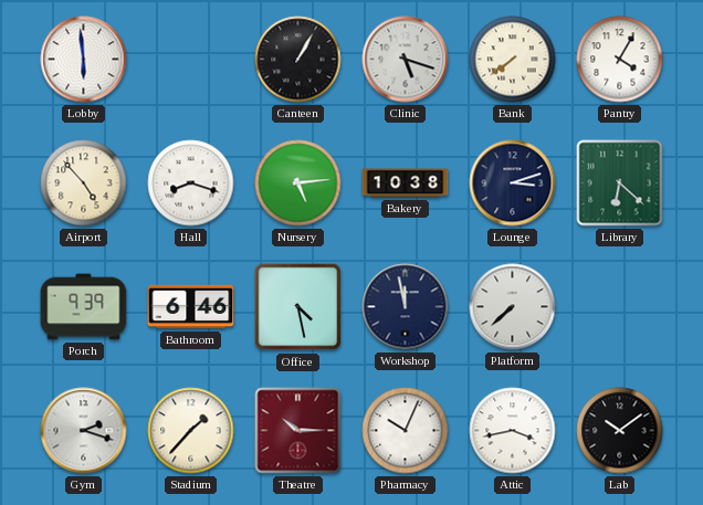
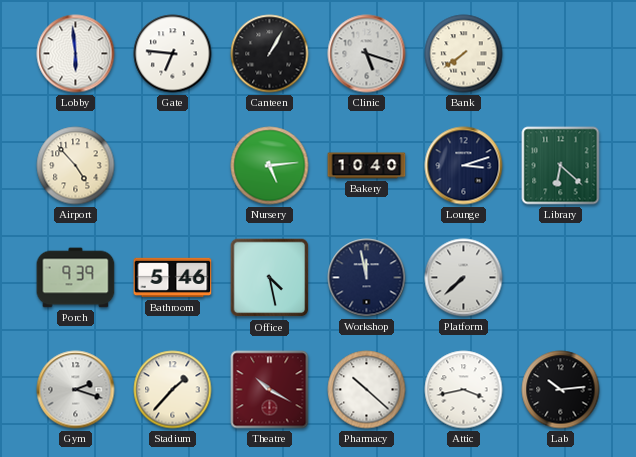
Gate: none -> 6:46 (173, 54)
Pantry: 4:05 -> none (620, 60)
Hall: 8:18 -> none (191, 183)
Bakery: 10:38 -> 10:40 (367, 166)
Bathroom: 6:46 -> 5:46 (173, 278)
Theatre: 10:15 -> 10:20 (270, 390)
Pharmacy: 10:04 -> 10:22 (367, 390)
Lab: 10:09 -> 10:14 (561, 390)
